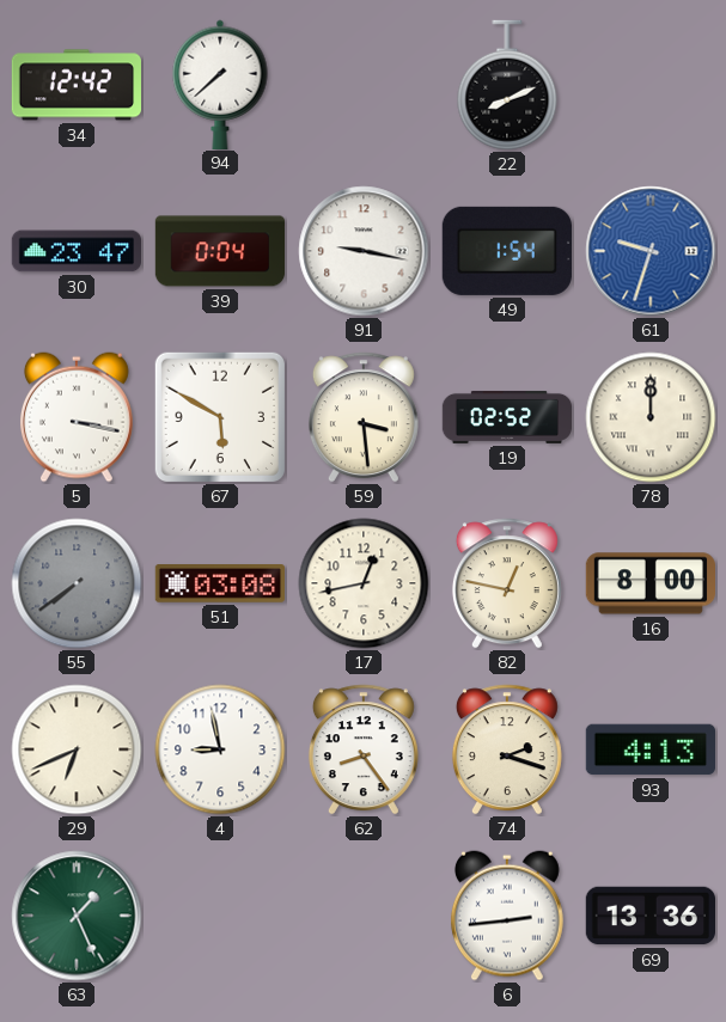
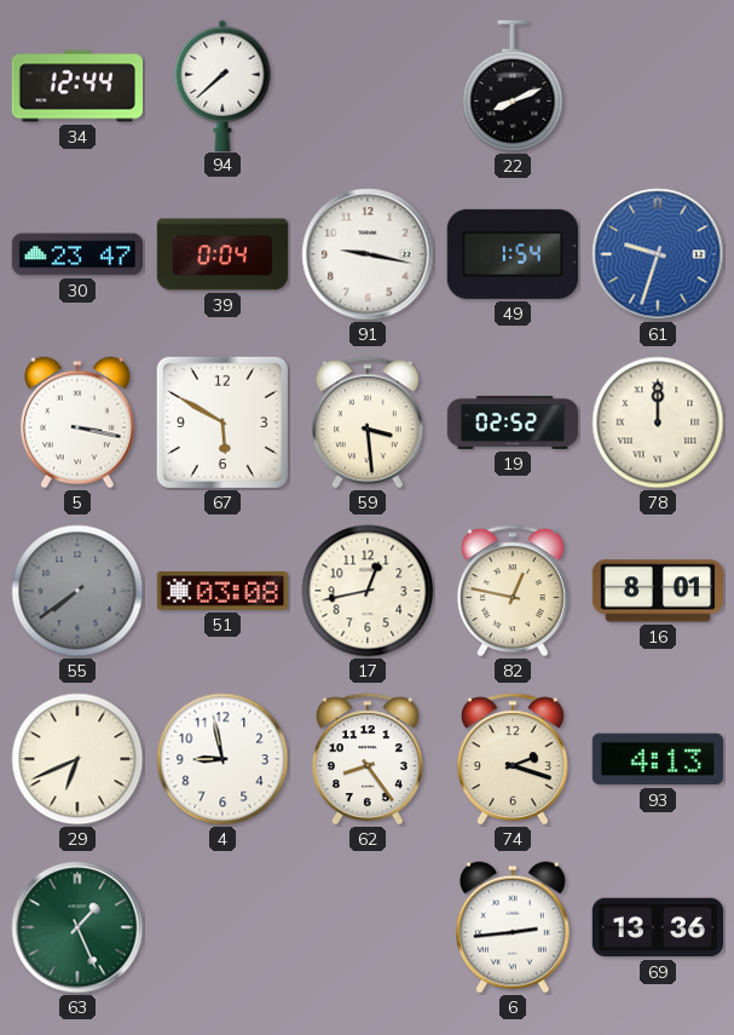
34: 12:42 -> 12:44 (76, 86)
16: 8:00 -> 8:01 (657, 591)
